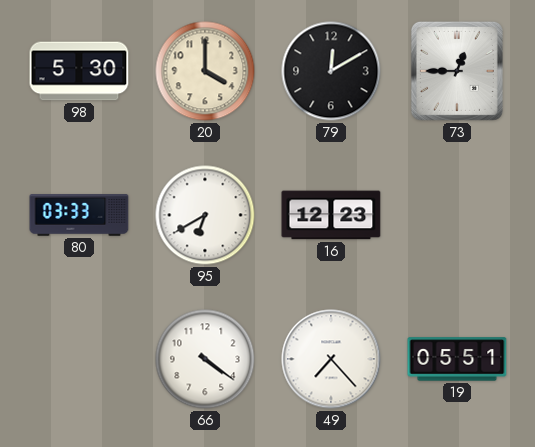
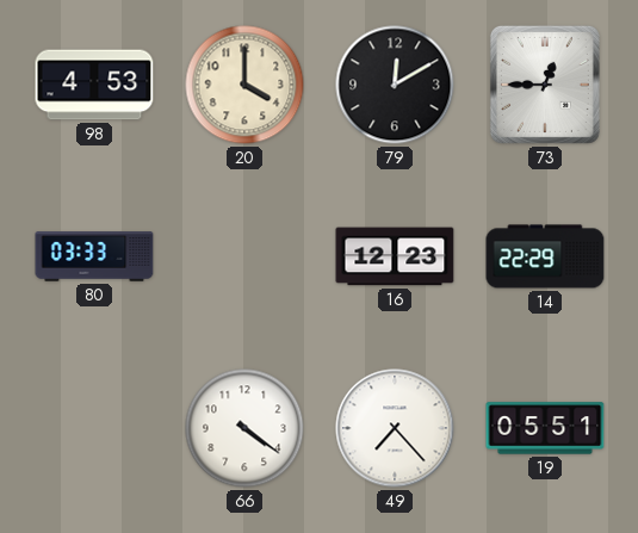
98: 5:30 -> 4:53 (94, 85)
95: 6:40 -> none (205, 215)
14: none -> 22:29 (545, 256)
